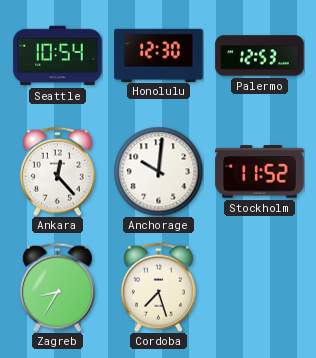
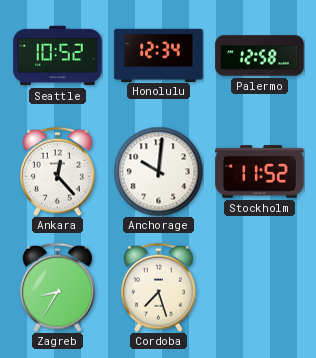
Seattle: 10:54 -> 10:52 (58, 56)
Honolulu: 12:30 -> 12:34 (159, 55)
Palermo: 12:53 -> 12:58 (260, 56)
